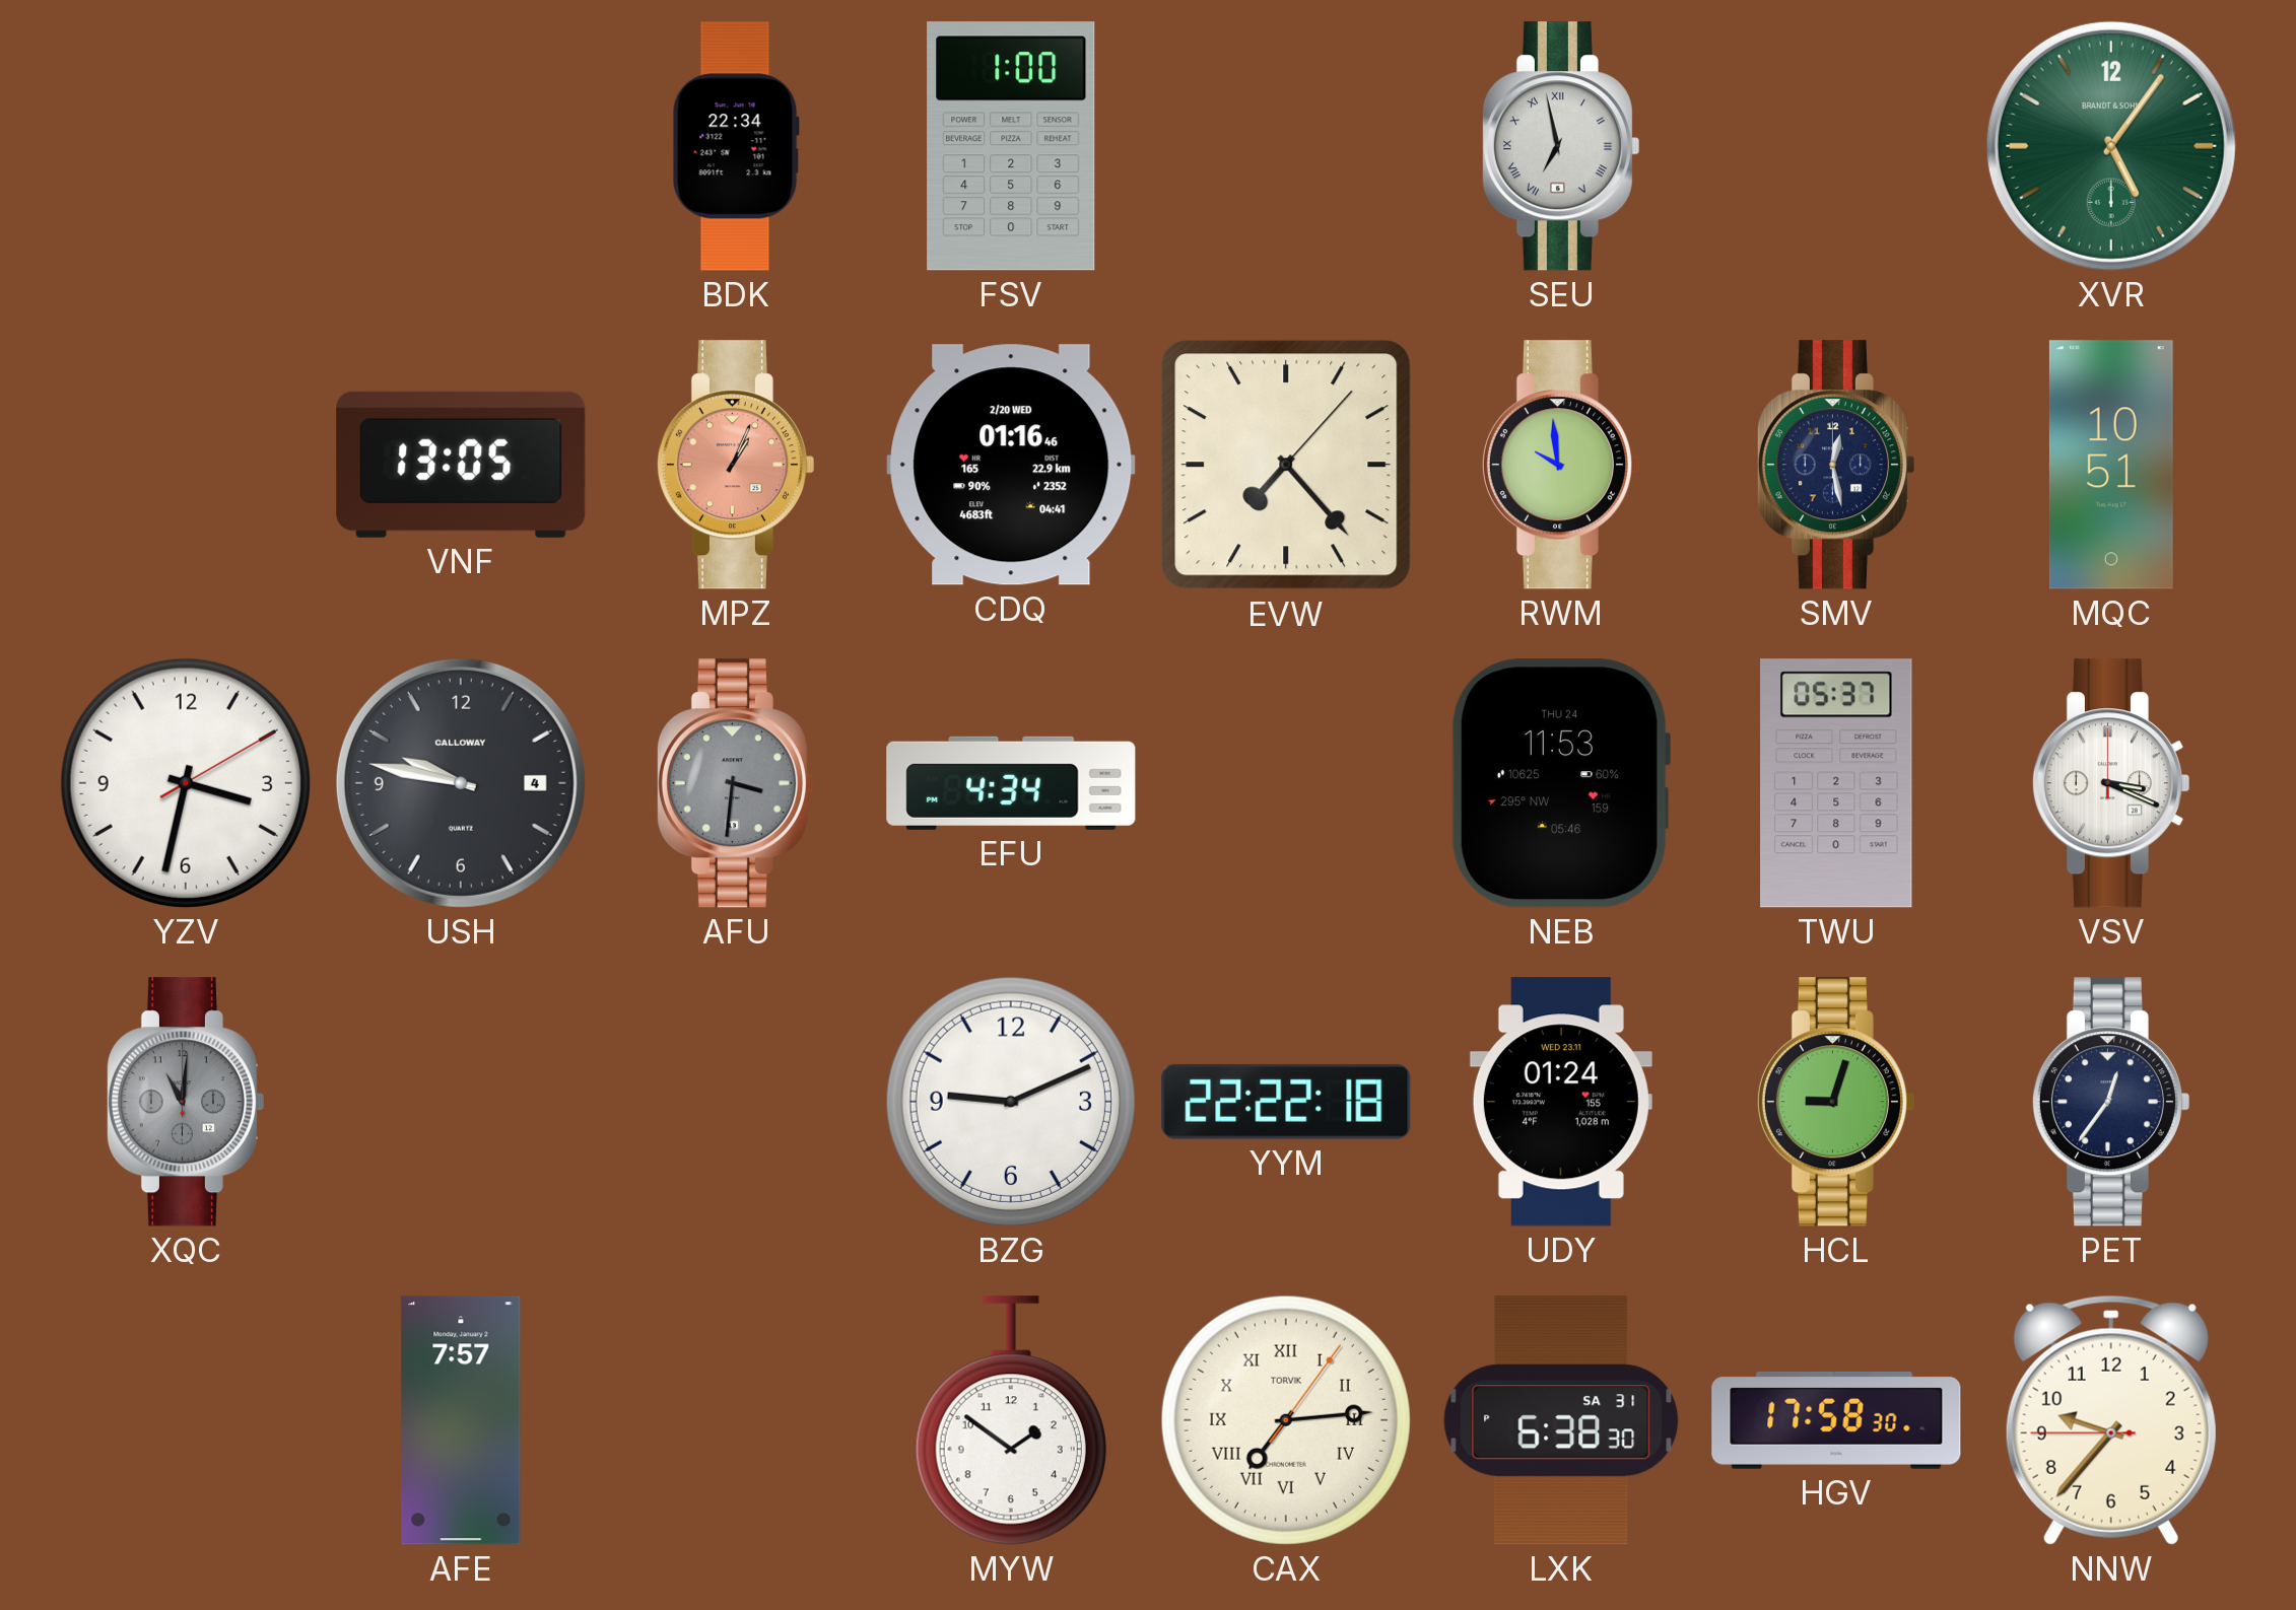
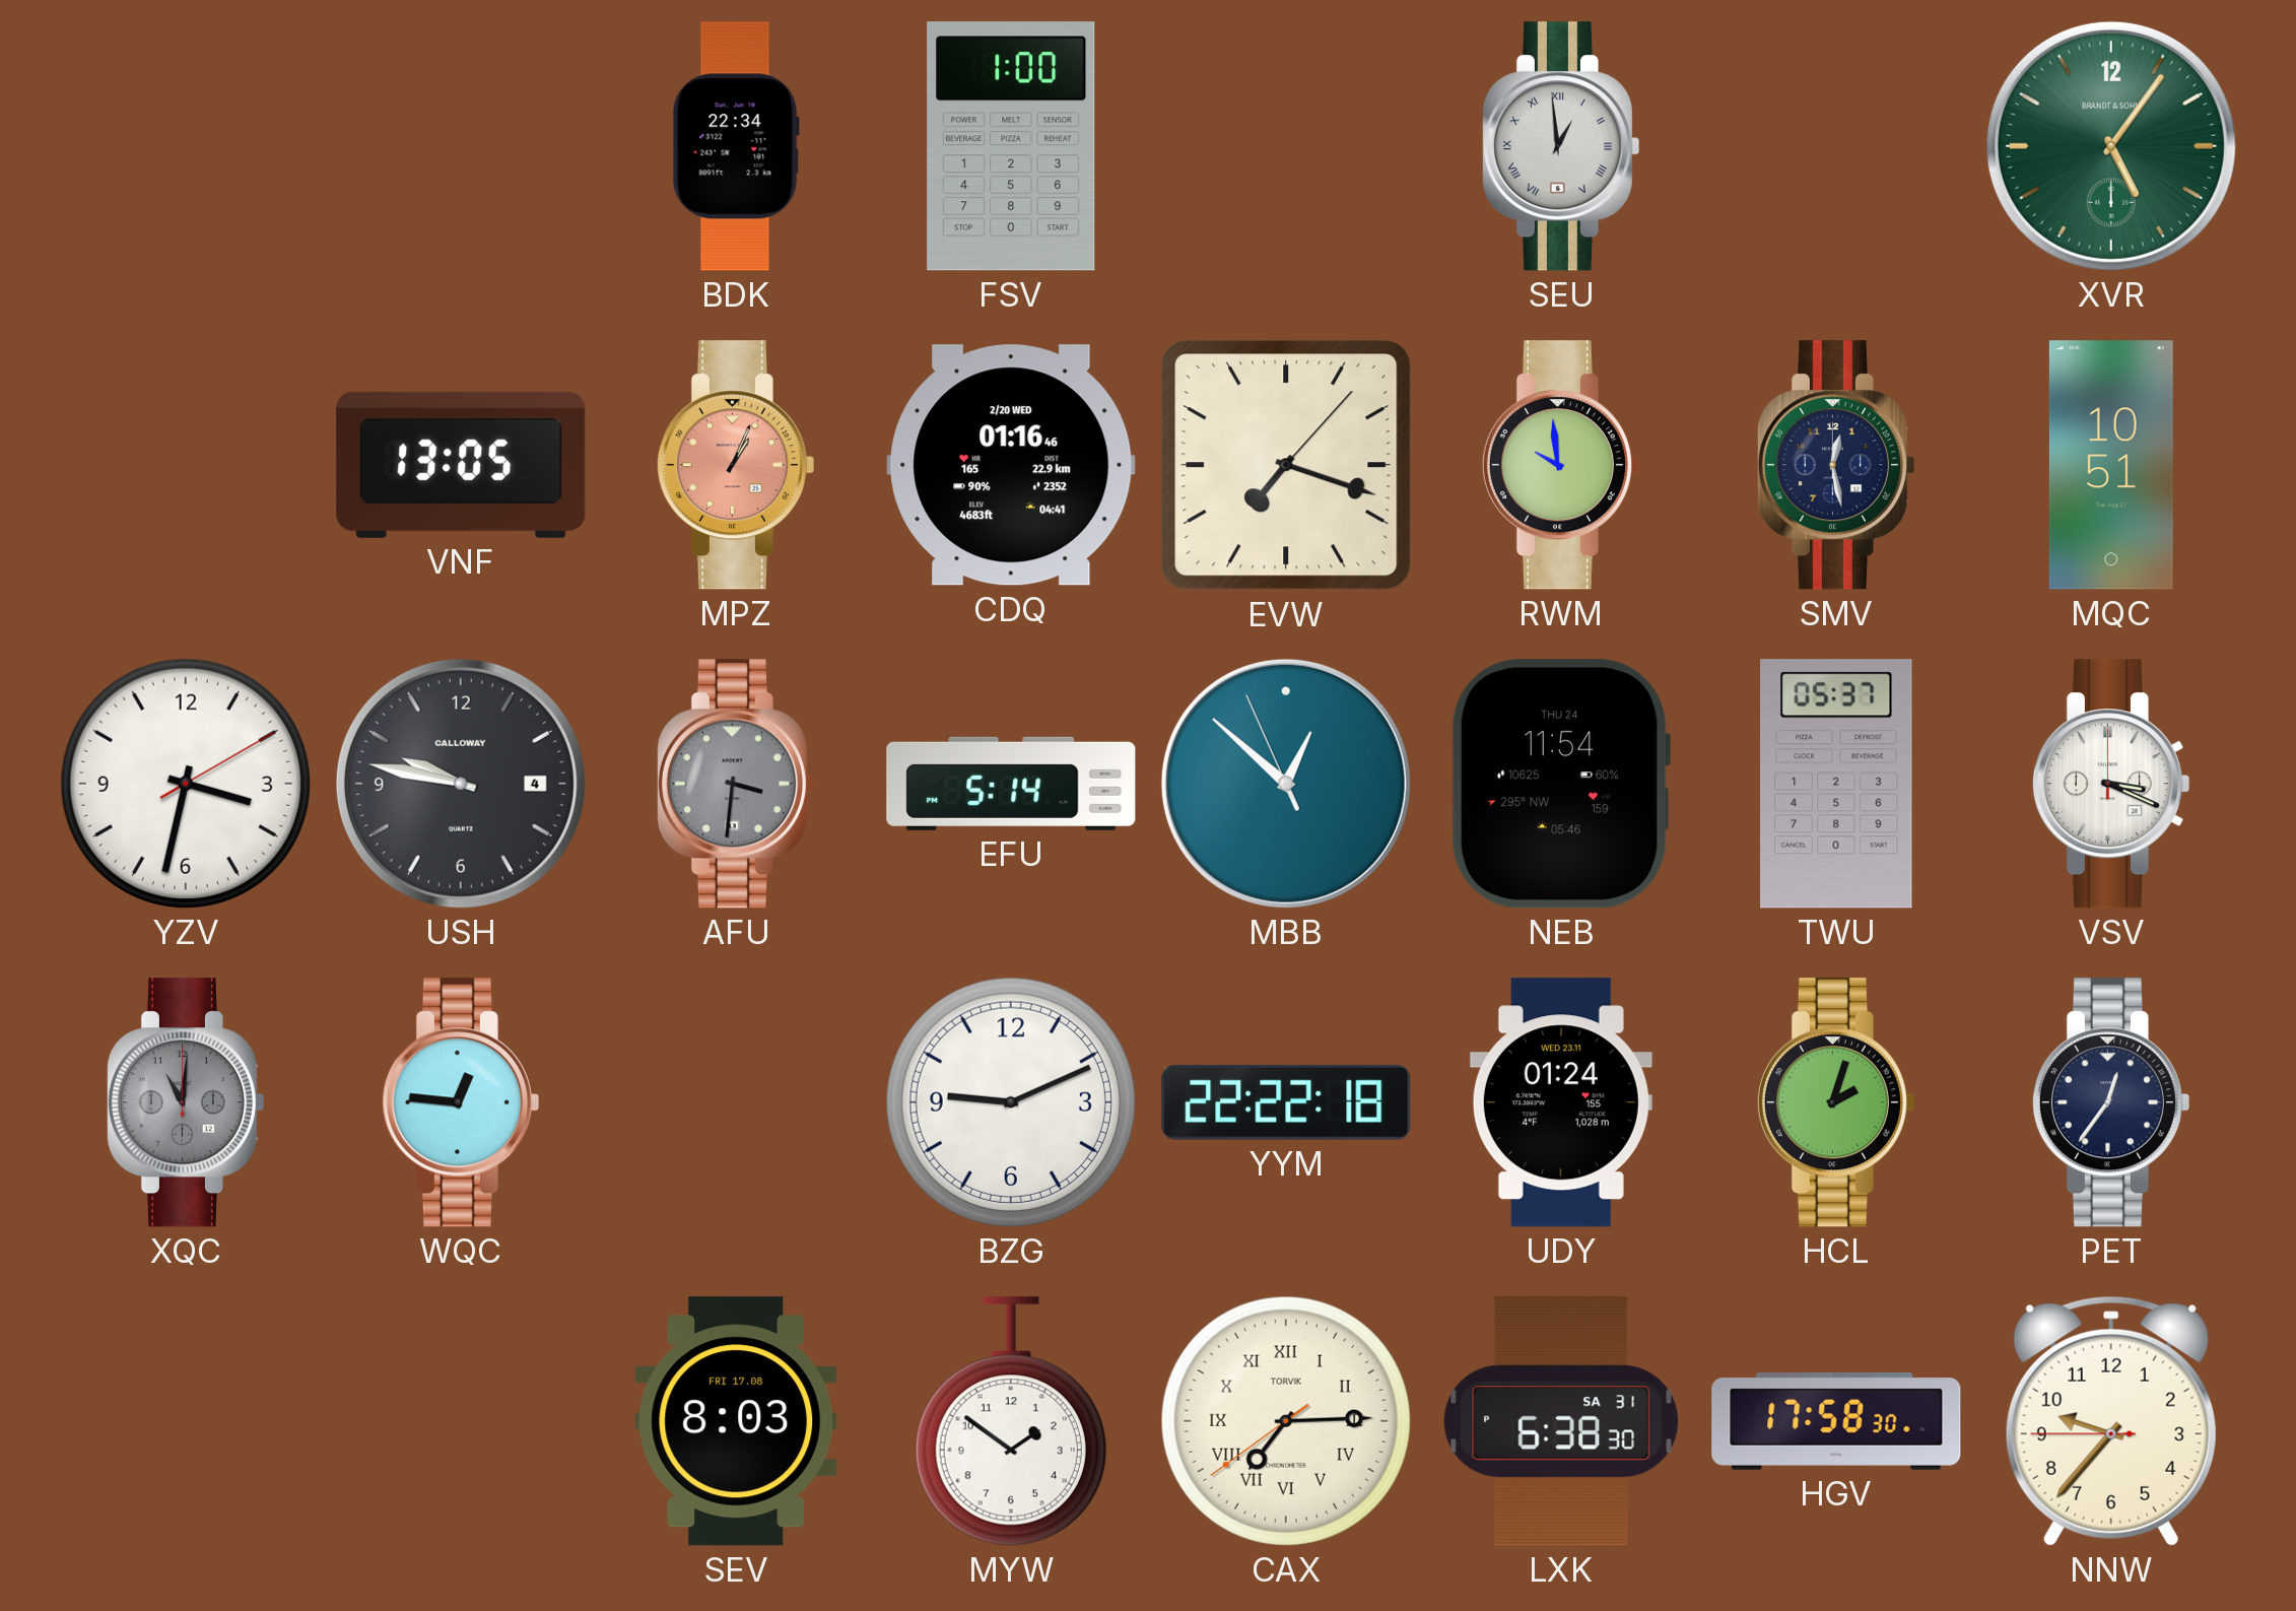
SEU: 6:58 -> 12:59 (1560, 146)
EVW: 7:23 -> 7:18 (1286, 465)
EFU: 4:34 -> 5:14 (1011, 784)
MBB: none -> 12:51 (1286, 784)
NEB: 11:53 -> 11:54 (1560, 784)
WQC: none -> 12:46 (460, 1102)
HCL: 9:03 -> 2:03 (1835, 1102)
AFE: 7:57 -> none (461, 1420)
SEV: none -> 8:03 (736, 1421)
CAX: 7:14:06 -> 7:14:39 (1286, 1421)
